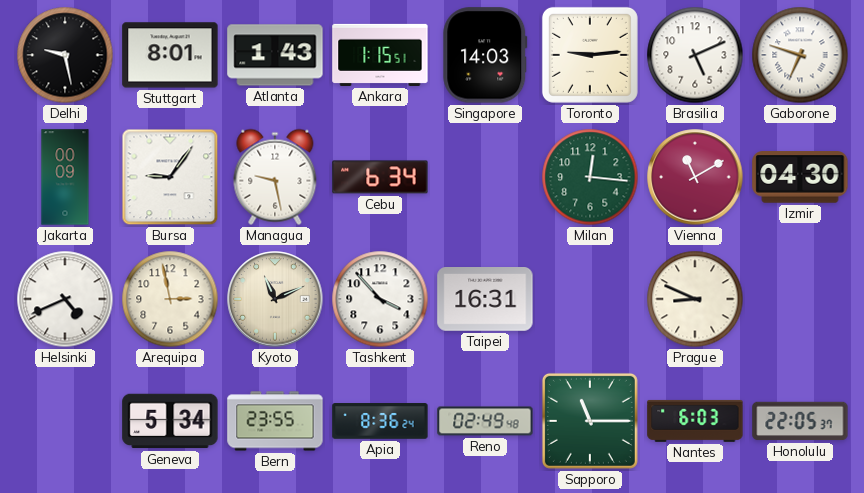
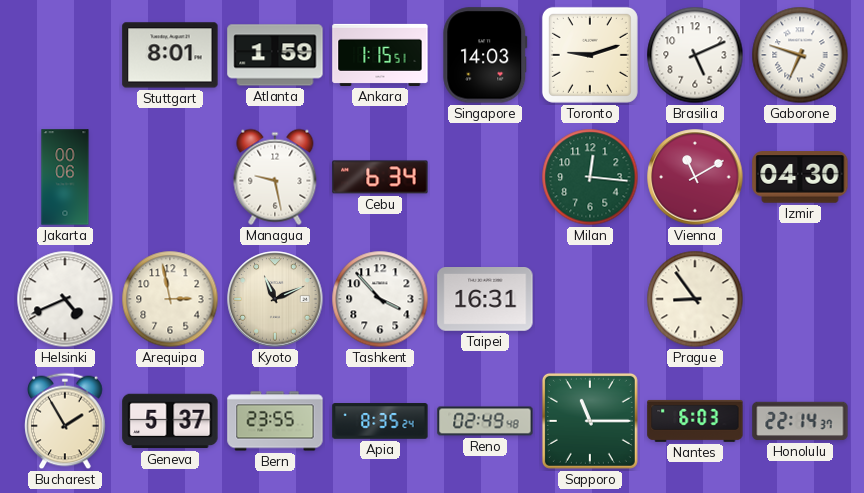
Delhi: 9:28 -> none (65, 55)
Atlanta: 1:43 -> 1:59 (275, 55)
Toronto: 9:14 -> 9:12 (590, 55)
Jakarta: 00:09 -> 00:06 (65, 177)
Bursa: 9:06 -> none (170, 177)
Prague: 8:49 -> 8:54 (695, 299)
Bucharest: none -> 1:55 (65, 421)
Geneva: 5:34 -> 5:37 (170, 421)
Apia: 8:36 -> 8:35 (380, 421)
Honolulu: 22:05 -> 22:14 (800, 421)
